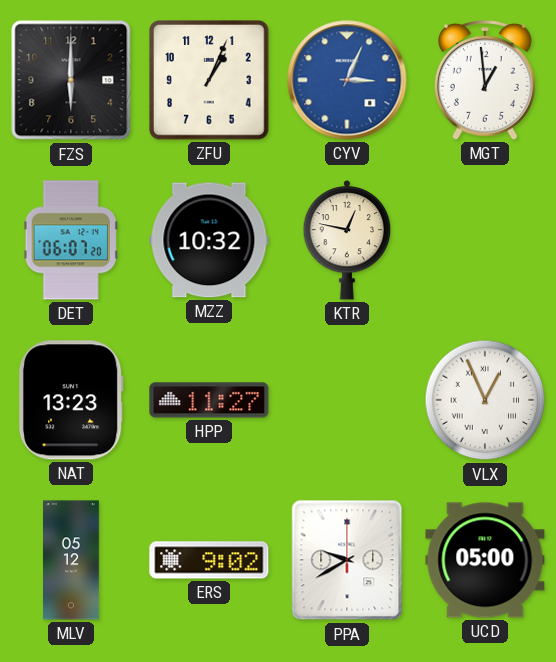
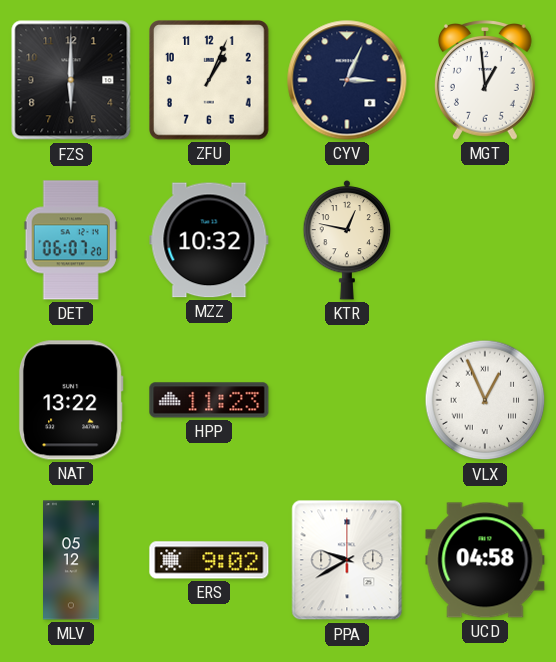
CYV dial: blue -> navy (347, 80)
NAT: 13:23 -> 13:22 (71, 400)
HPP: 11:27 -> 11:23 (209, 400)
UCD: 05:00 -> 04:58 (485, 560)
